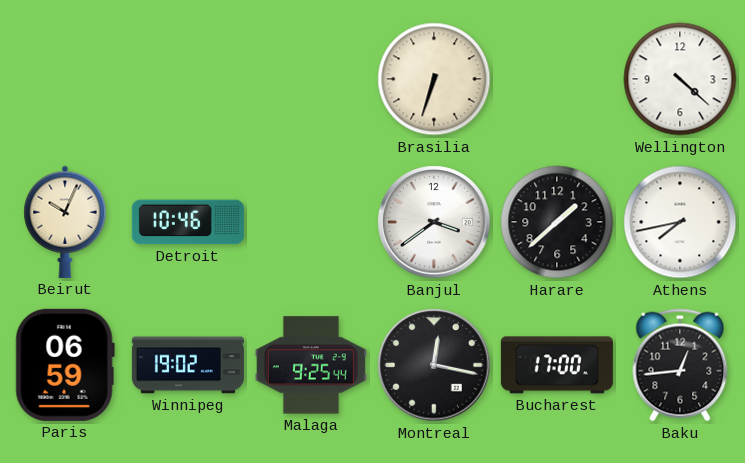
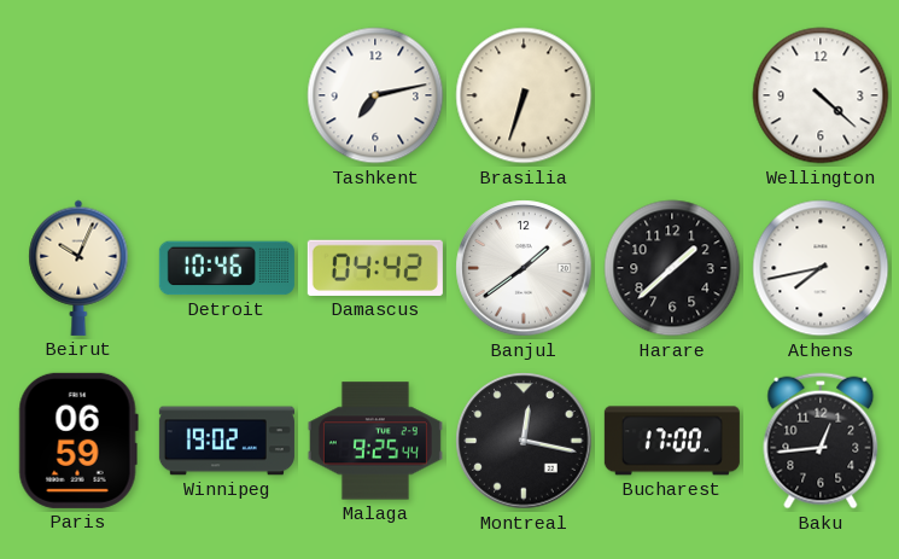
Tashkent: none -> 7:13 (375, 95)
Damascus: none -> 04:42 (375, 268)
Banjul: 3:39 -> 1:39 (524, 268)
